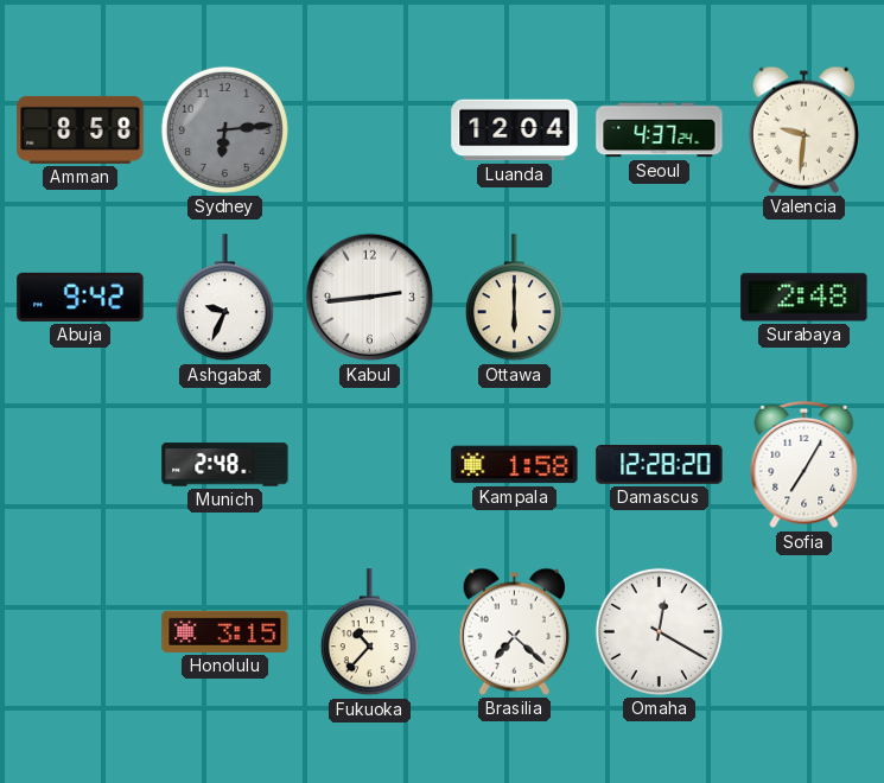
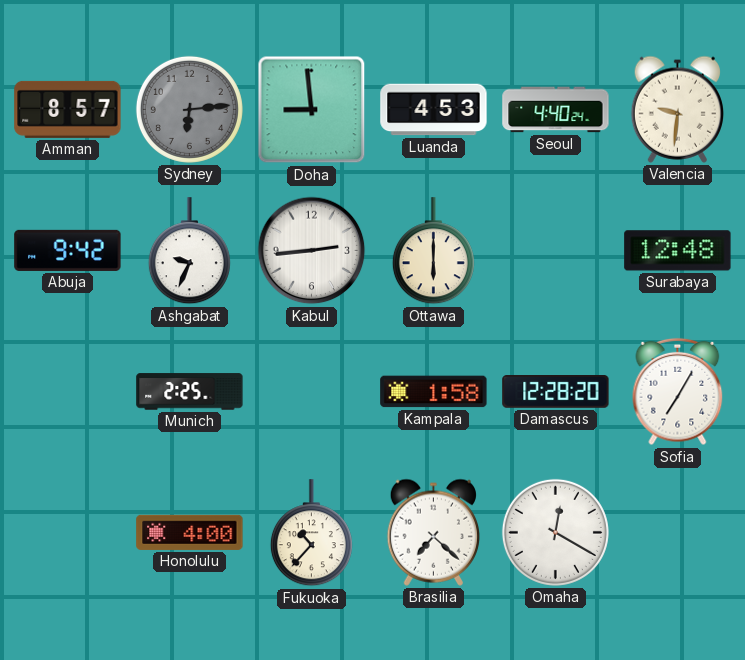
Amman: 8:58 -> 8:57 (68, 109)
Doha: none -> 8:59 (312, 110)
Luanda: 12:04 -> 4:53 (434, 110)
Seoul: 4:37 -> 4:40 (556, 110)
Surabaya: 2:48 -> 12:48 (678, 251)
Munich: 2:48 -> 2:25 (190, 392)
Honolulu: 3:15 -> 4:00 (190, 532)
